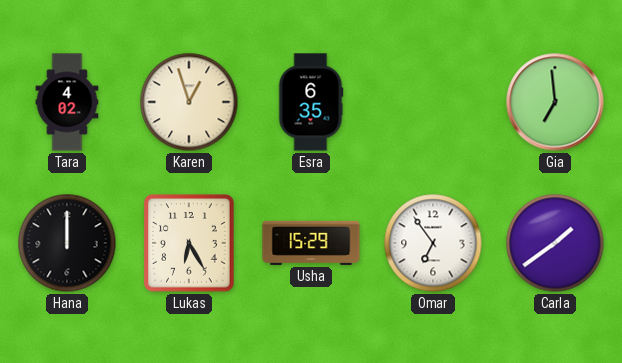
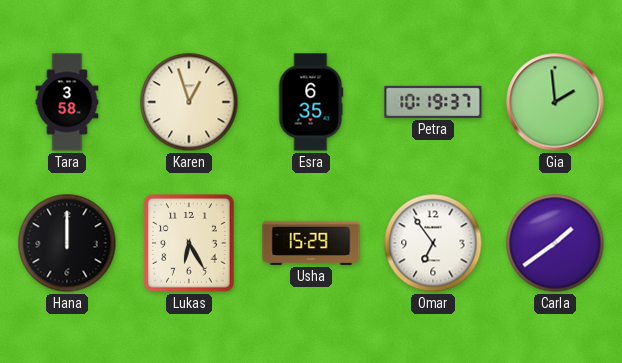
Tara: 4:02 -> 3:58 (67, 102)
Petra: none -> 10:19 (433, 102)
Gia: 6:59 -> 1:59 (555, 102)
